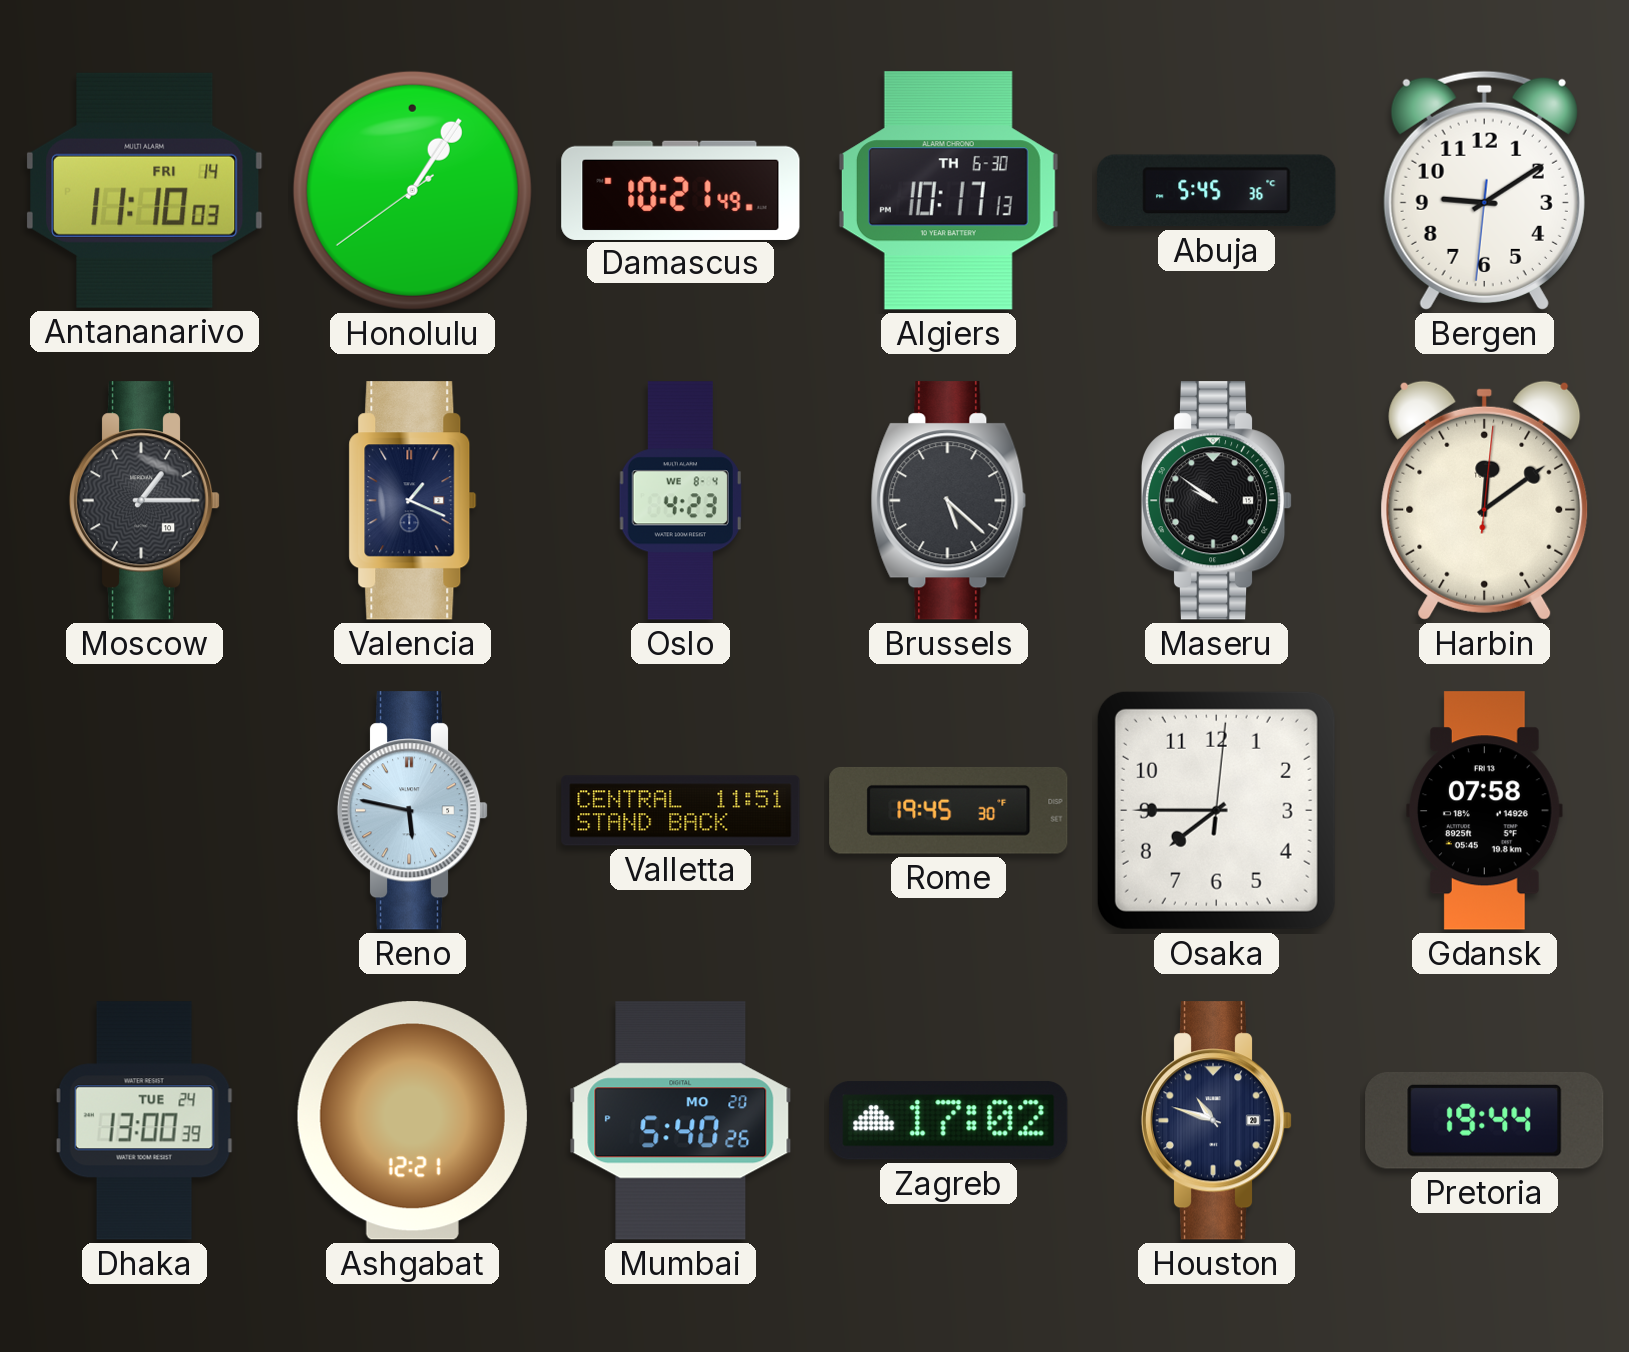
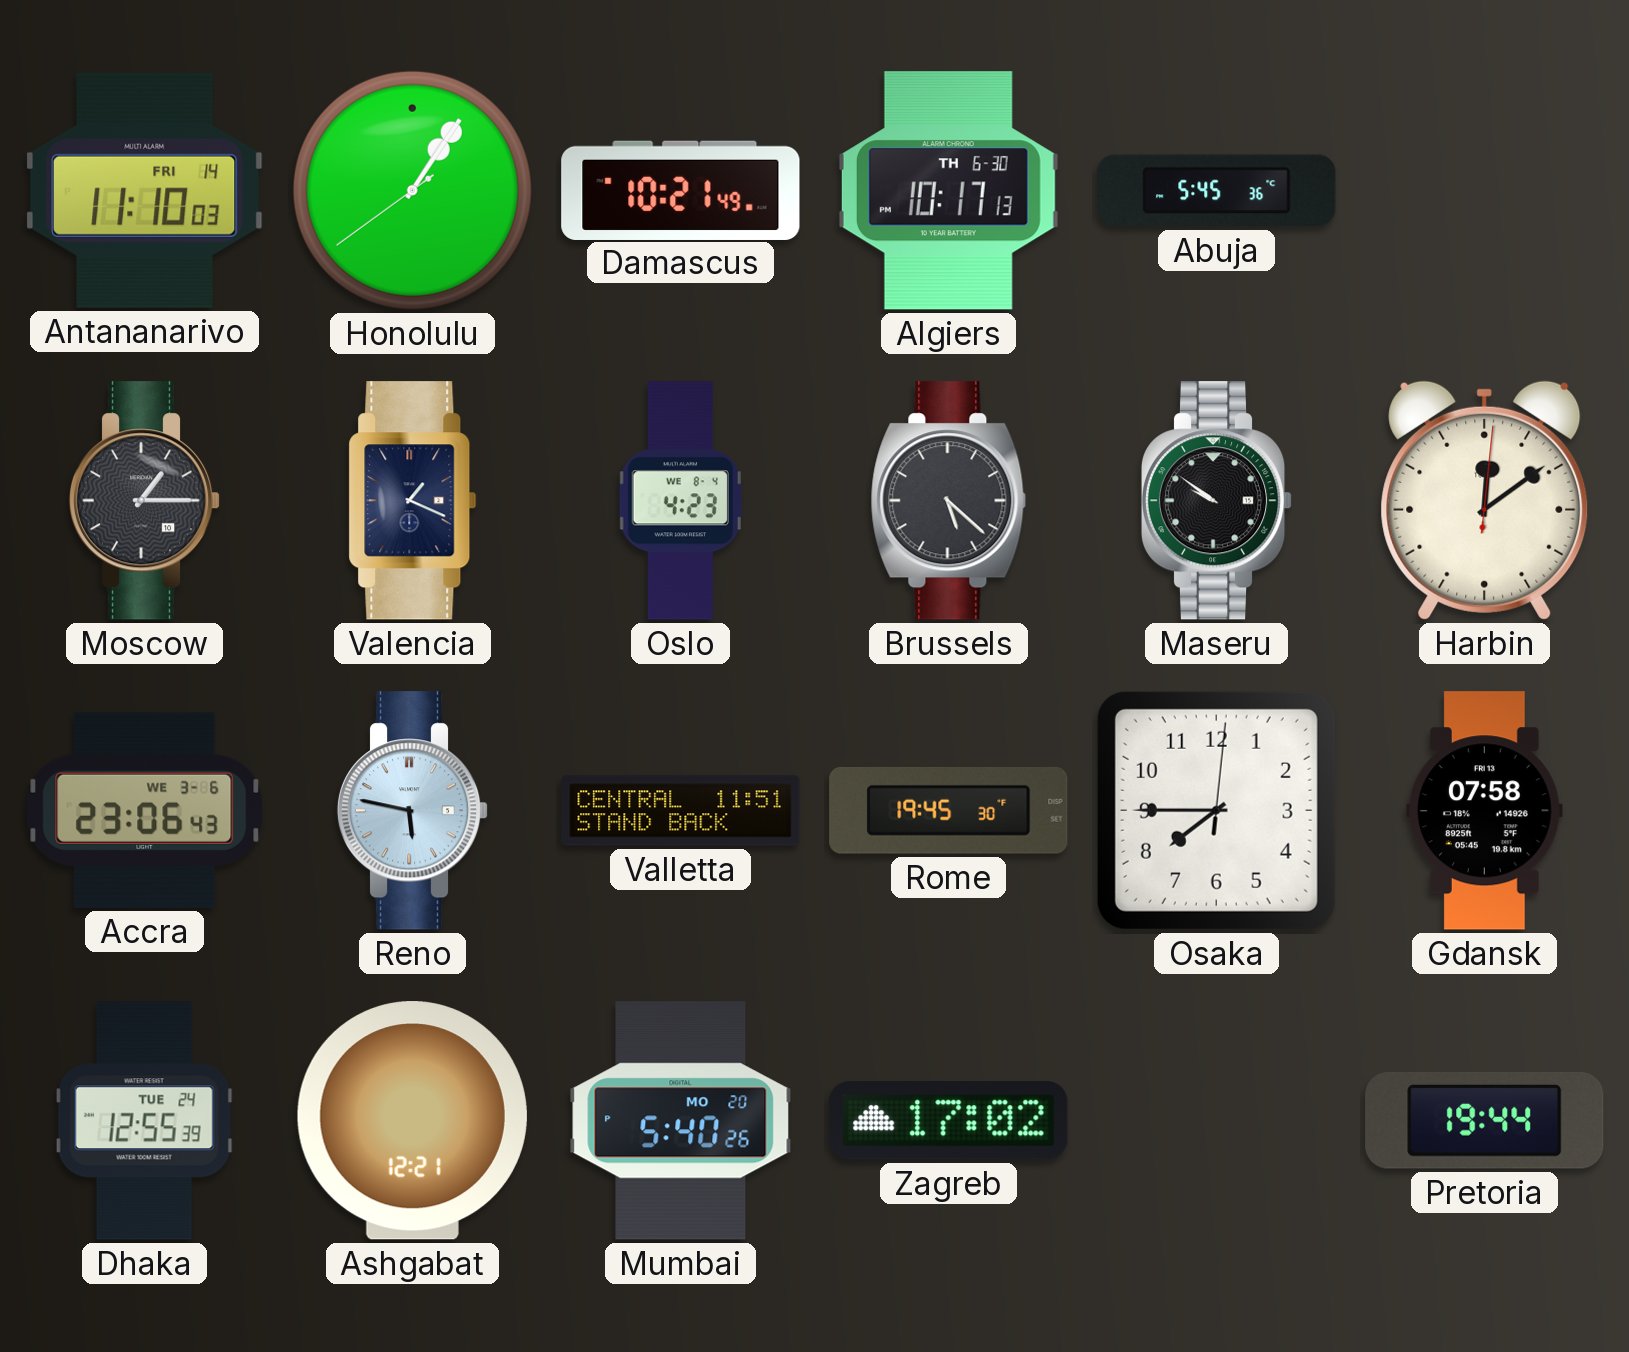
Bergen: 9:09 -> none (1484, 190)
Accra: none -> 23:06 (145, 810)
Dhaka: 13:00 -> 12:55 (144, 1121)
Houston: 10:48 -> none (1217, 1121)
